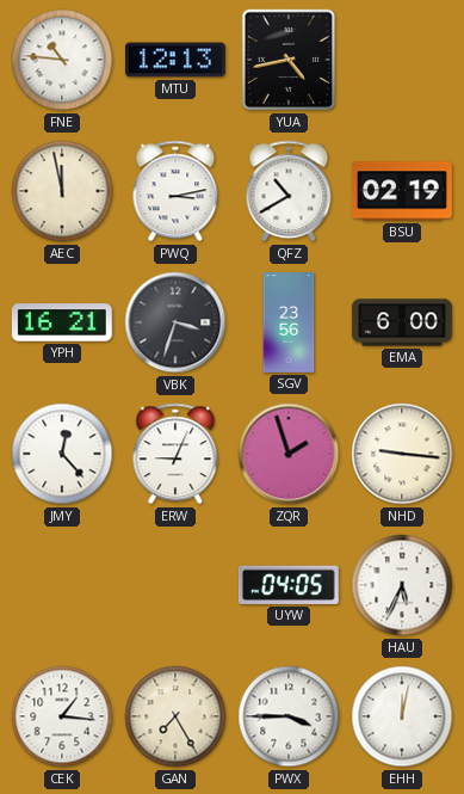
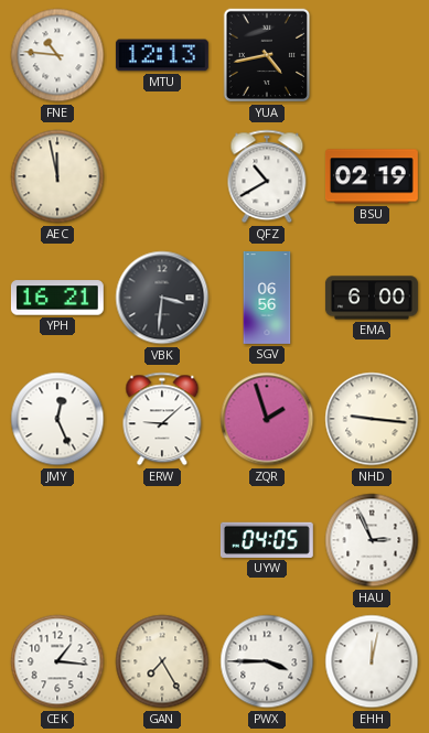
PWQ: 3:13 -> none (175, 191)
VBK: 3:33 -> 3:31 (162, 298)
SGV: 23:56 -> 06:56 (267, 299)
JMY: 12:23 -> 12:26 (57, 419)
ERW: 9:04 -> 9:08 (162, 419)
HAU: 5:34 -> 2:56 (372, 540)
